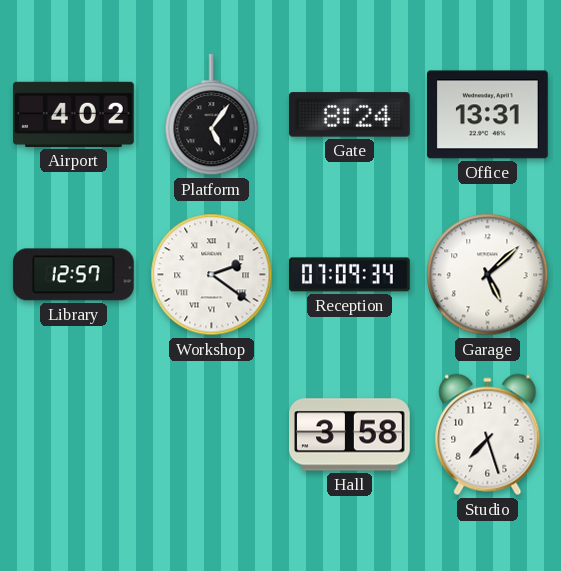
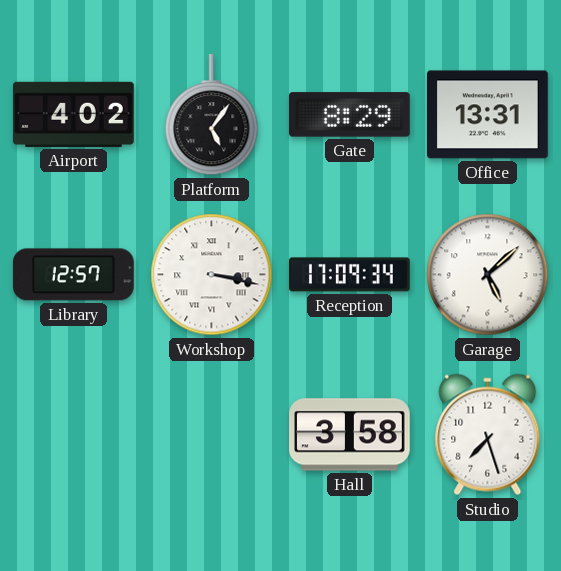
Gate: 8:24 -> 8:29 (350, 115)
Workshop: 2:21 -> 3:17 (212, 275)
Reception: 07:09 -> 17:09 (350, 275)
